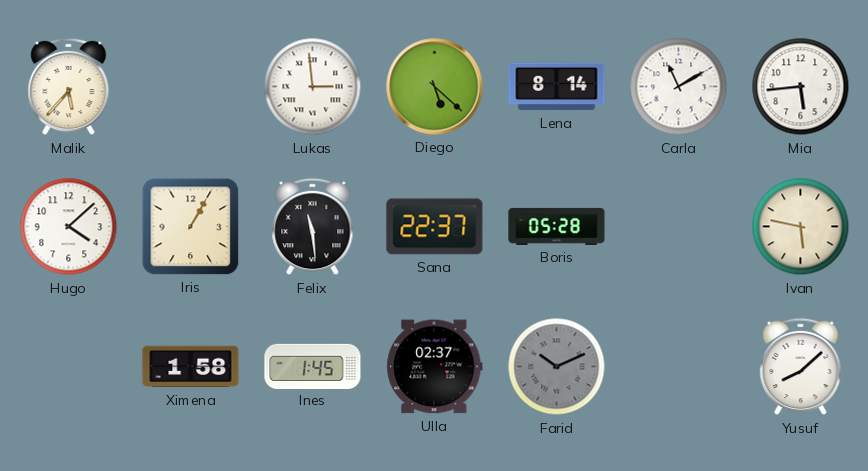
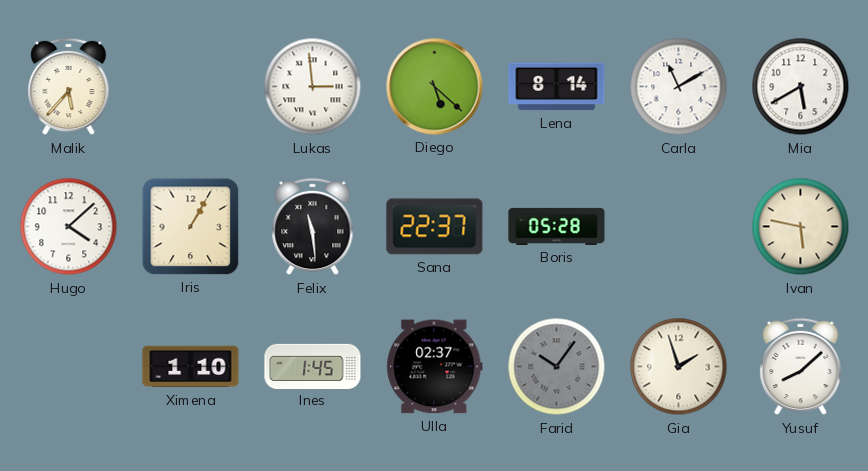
Mia: 5:44 -> 5:40 (801, 87)
Ximena: 1:58 -> 1:10 (191, 367)
Farid: 10:11 -> 10:06 (557, 367)
Gia: none -> 1:57 (679, 367)
